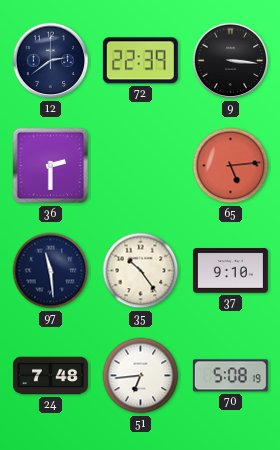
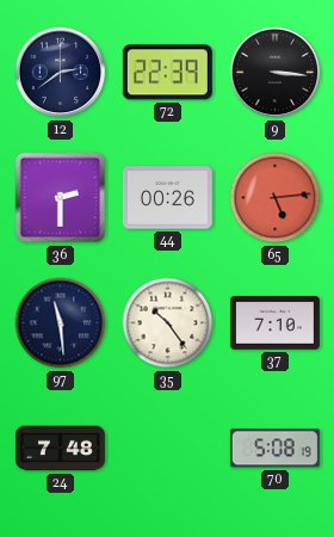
44: none -> 00:26 (167, 198)
37: 9:10 -> 7:10 (274, 323)
51: 6:44 -> none (141, 376)
